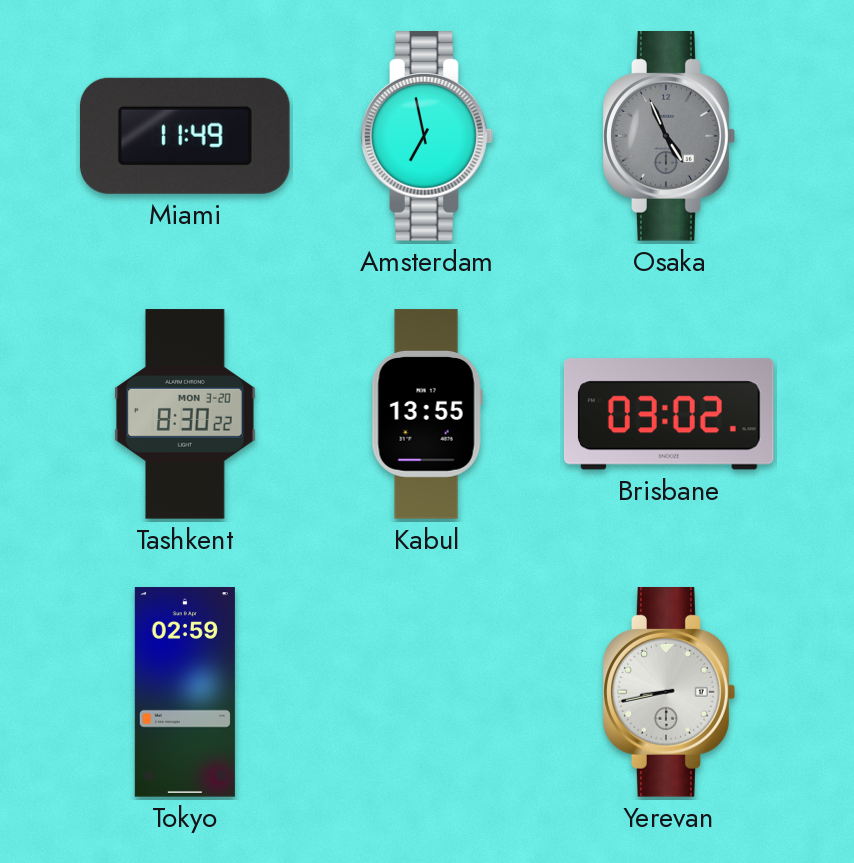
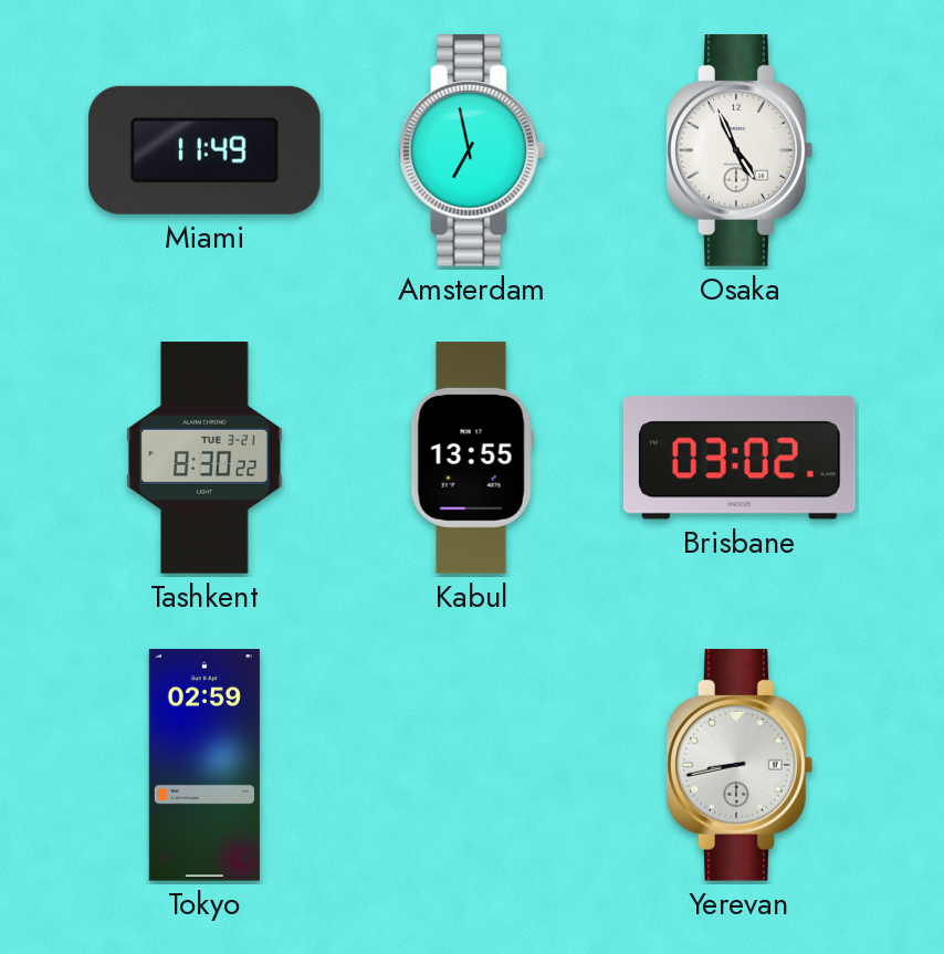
Osaka dial: grey -> white (740, 151)
Tashkent date: MON 3-20 -> TUE 3-21 (204, 458)
